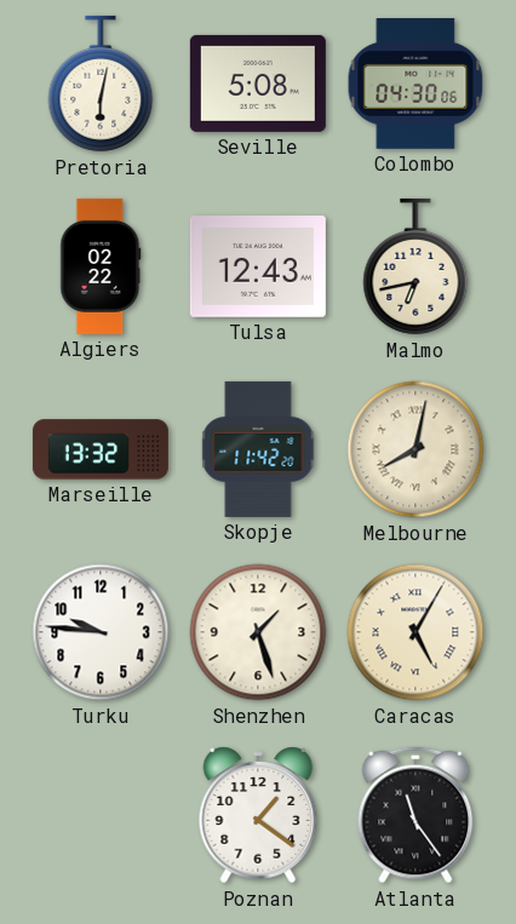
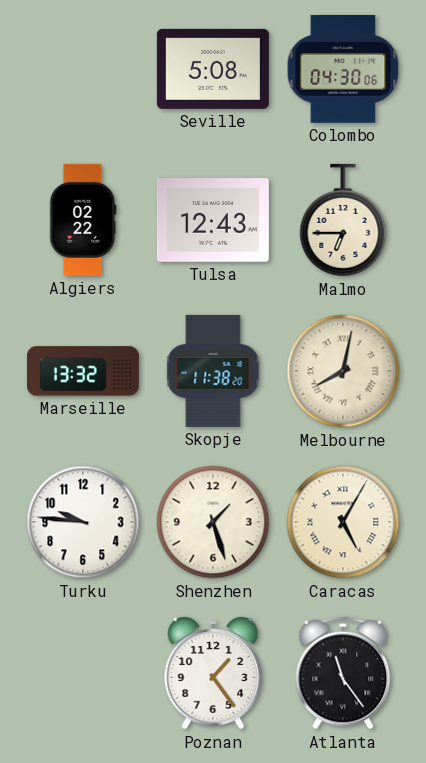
Pretoria: 6:02 -> none (101, 84)
Malmo: 6:43 -> 6:45 (343, 220)
Skopje: 11:42 -> 11:38 (213, 371)
Poznan: 1:21 -> 1:24 (213, 673)
